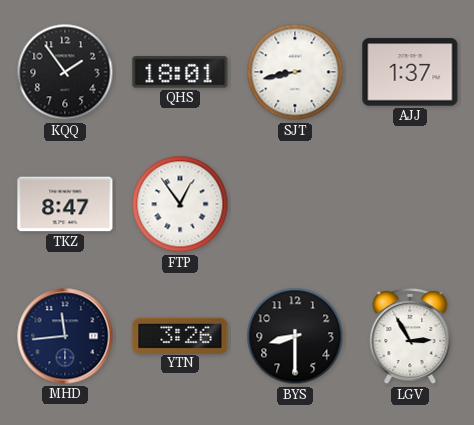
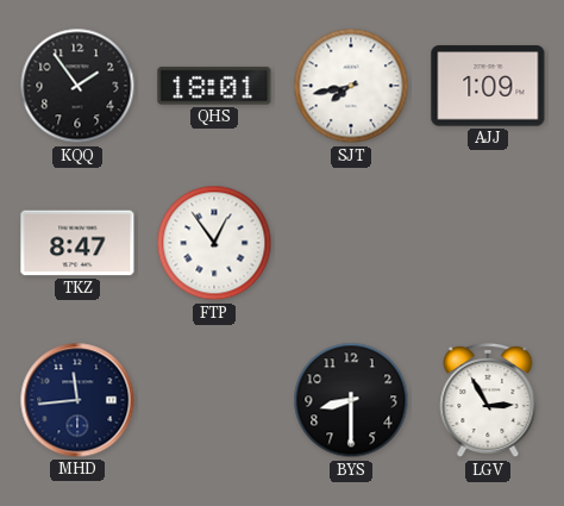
SJT: 8:43 -> 7:43 (351, 86)
AJJ: 1:37 -> 1:09 (488, 86)
YTN: 3:26 -> none (180, 335)
